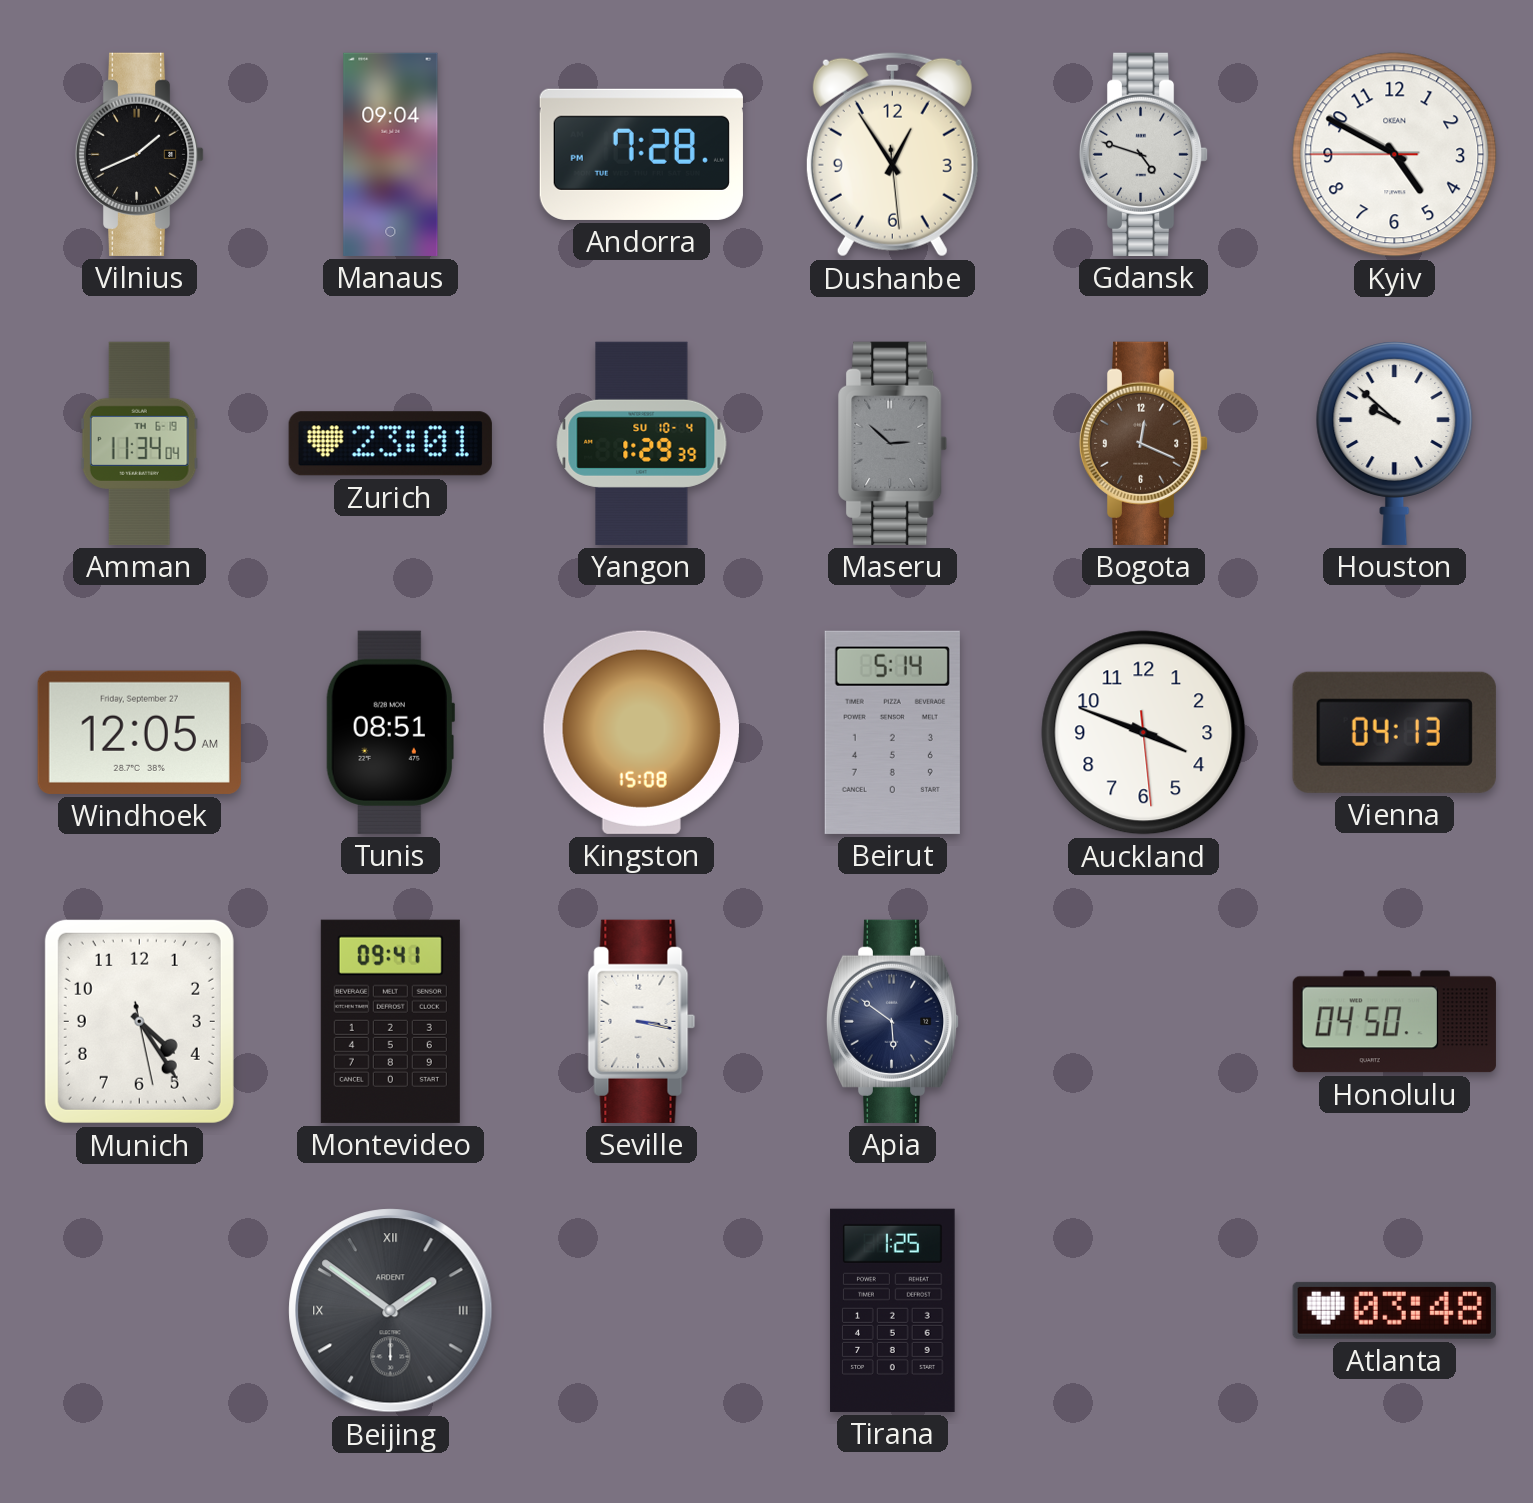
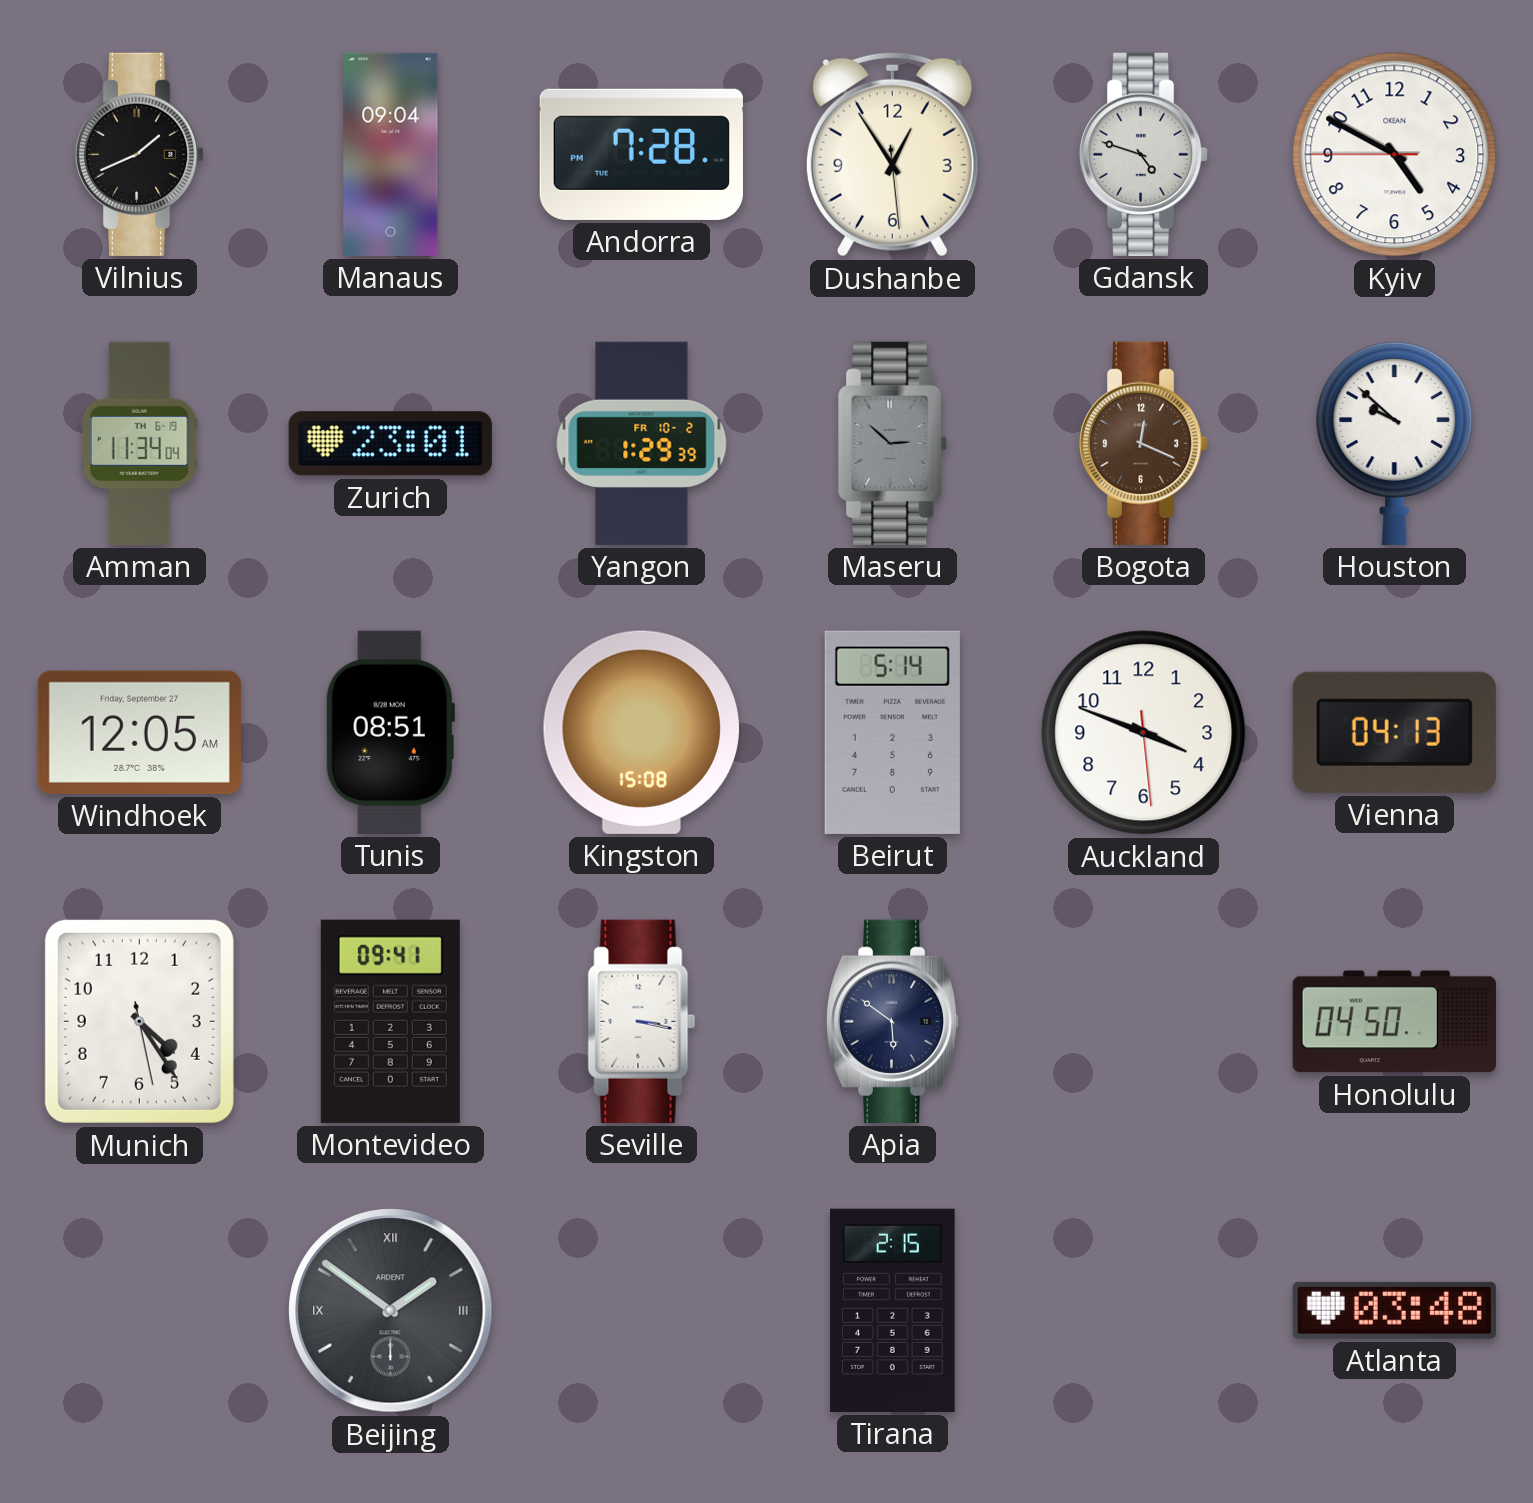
Yangon date: SU 10-4 -> FR 10-2 (642, 443)
Tirana: 1:25 -> 2:15 (893, 1310)
